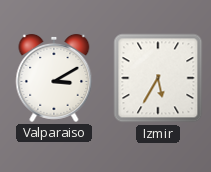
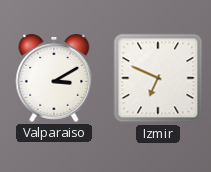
Izmir: 5:35 -> 6:49 (158, 78)
